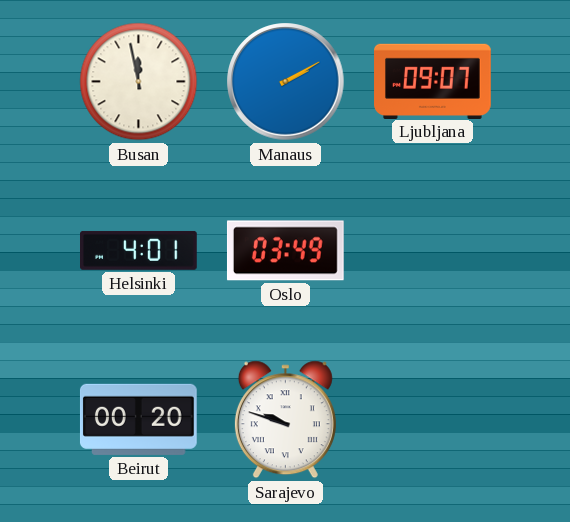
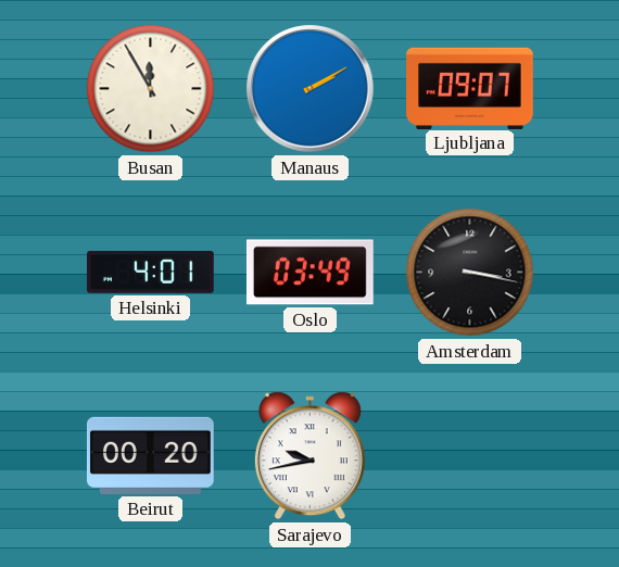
Busan: 11:58 -> 11:55 (151, 89)
Amsterdam: none -> 3:17 (470, 273)
Sarajevo: 9:48 -> 9:43 (309, 456)
